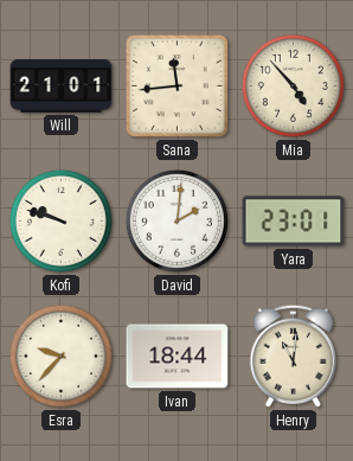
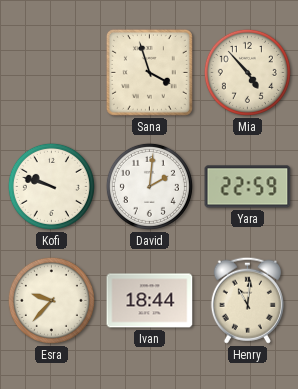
Will: 21:01 -> none (62, 87)
Sana: 11:44 -> 3:57 (149, 72)
Yara: 23:01 -> 22:59 (248, 187)
